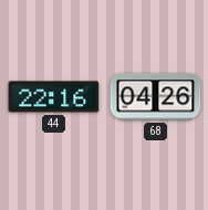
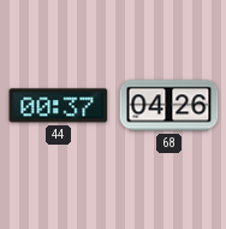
44: 22:16 -> 00:37 (59, 106)
